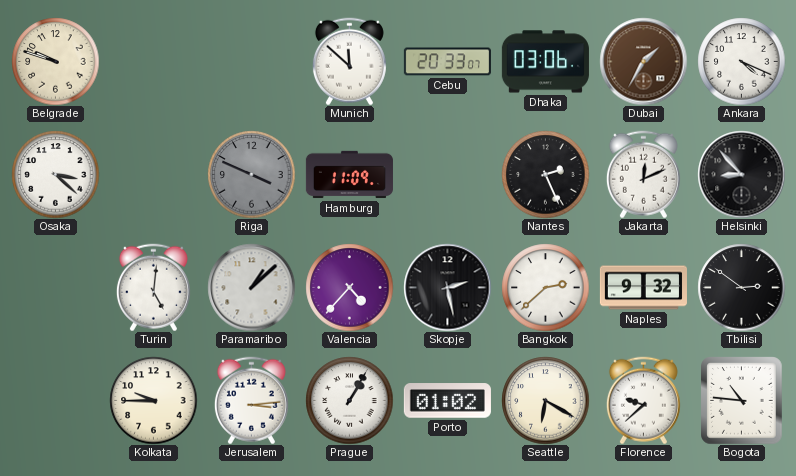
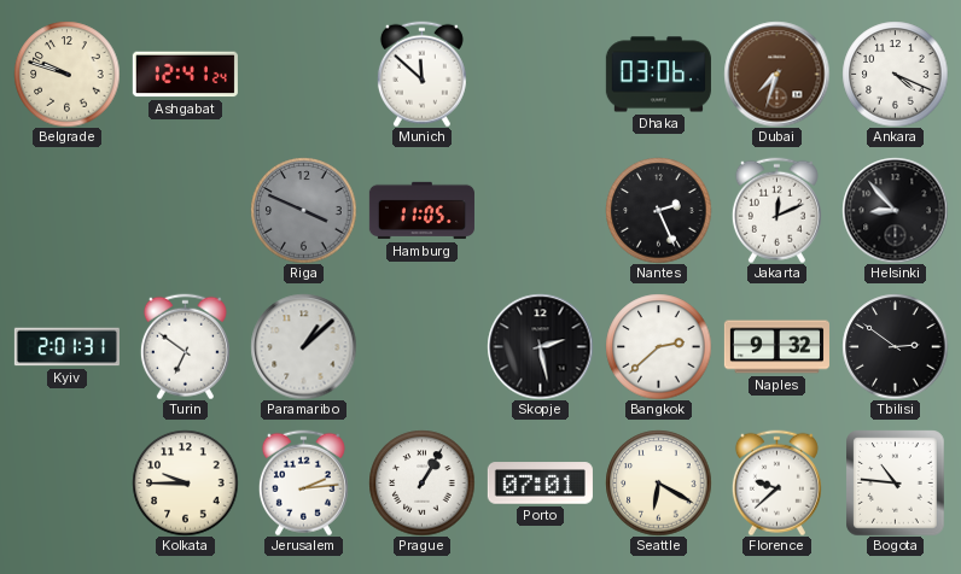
Ashgabat: none -> 12:41 (185, 75)
Cebu: 20:33 -> none (447, 62)
Dubai: 1:35 -> 7:33 (776, 74)
Osaka: 3:22 -> none (55, 174)
Hamburg: 11:09 -> 11:05 (421, 211)
Kyiv: none -> 2:01 (66, 347)
Turin: 5:01 -> 6:51 (185, 346)
Valencia: 4:37 -> none (349, 287)
Jerusalem: 3:14 -> 2:14 (303, 482)
Porto: 01:02 -> 07:01 (540, 484)
